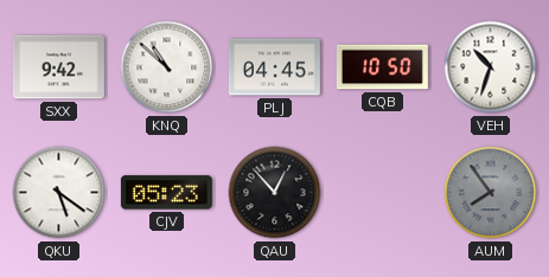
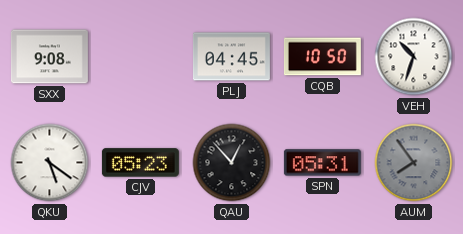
SXX: 9:42 -> 9:08 (49, 57)
KNQ: 10:52 -> none (167, 67)
SPN: none -> 05:31 (322, 163)
